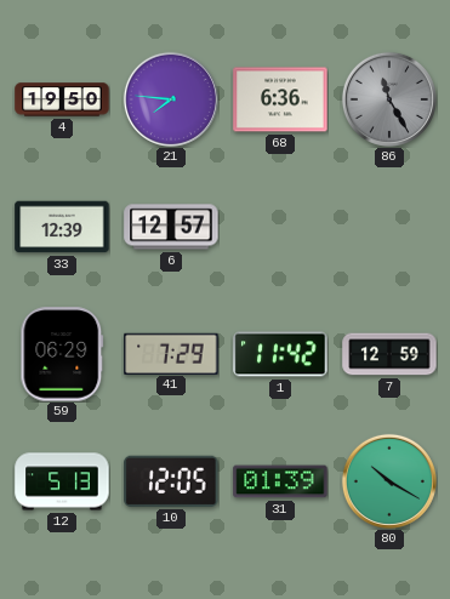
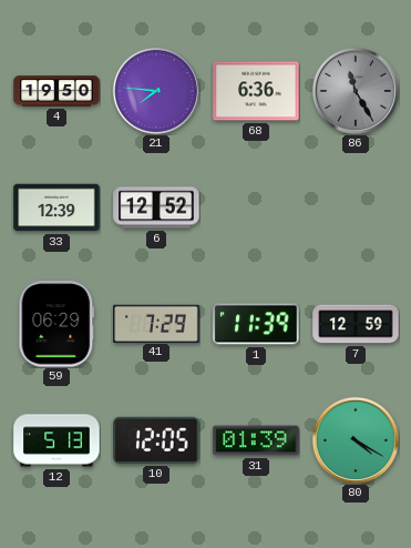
6: 12:57 -> 12:52 (156, 207)
1: 11:42 -> 11:39 (256, 324)
80: 10:20 -> 4:20 (356, 440)
